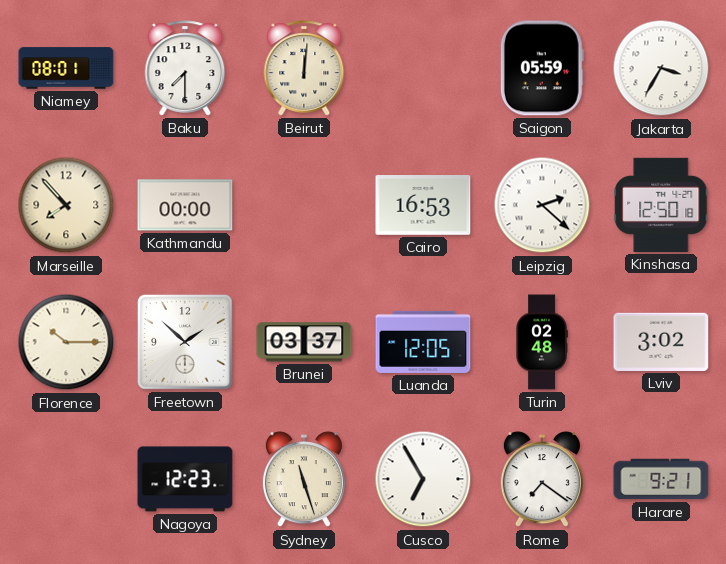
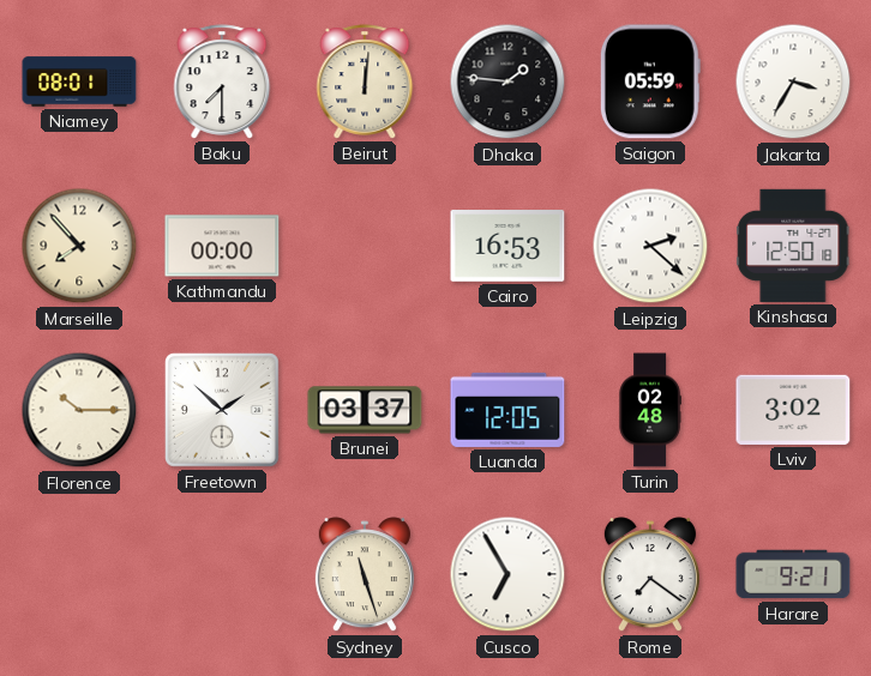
Dhaka: none -> 1:46 (507, 82)
Nagoya: 12:23 -> none (185, 479)
